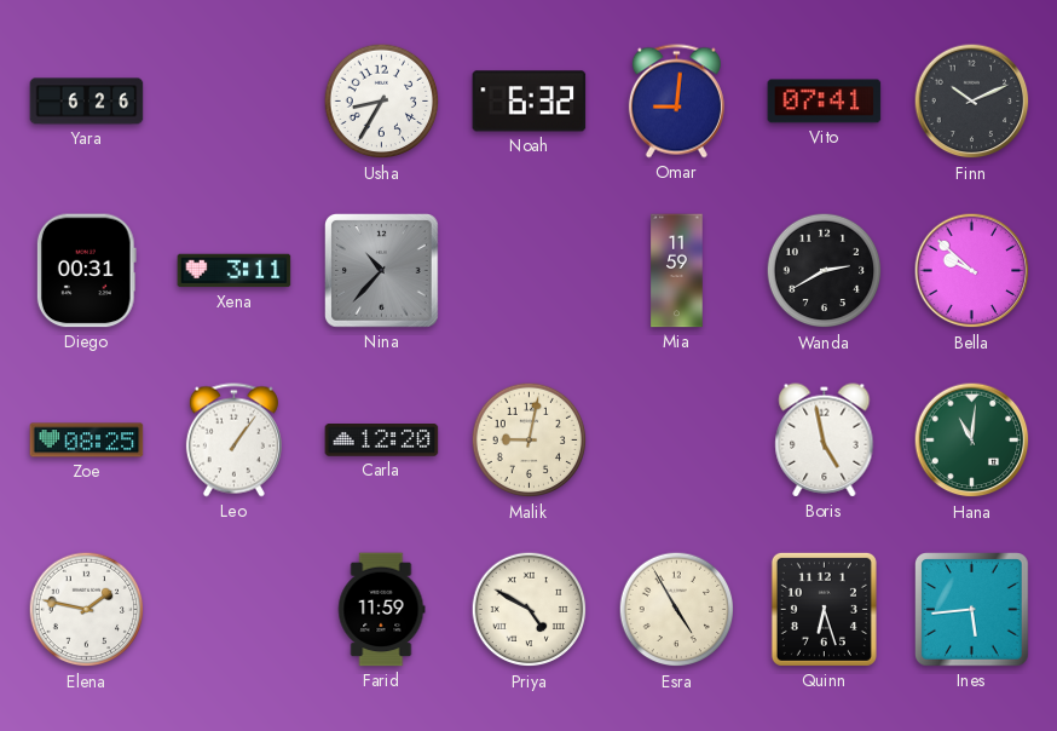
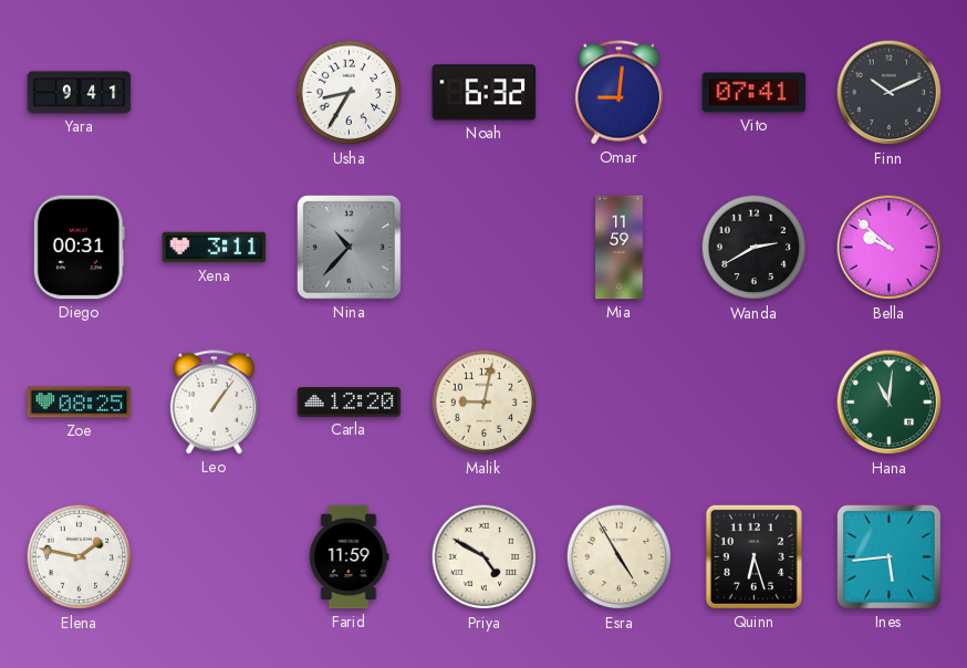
Yara: 6:26 -> 9:41 (80, 93)
Boris: 4:58 -> none (825, 441)
